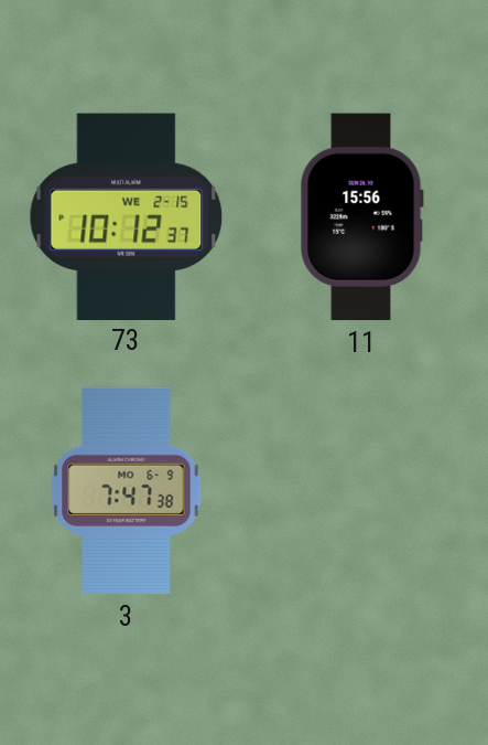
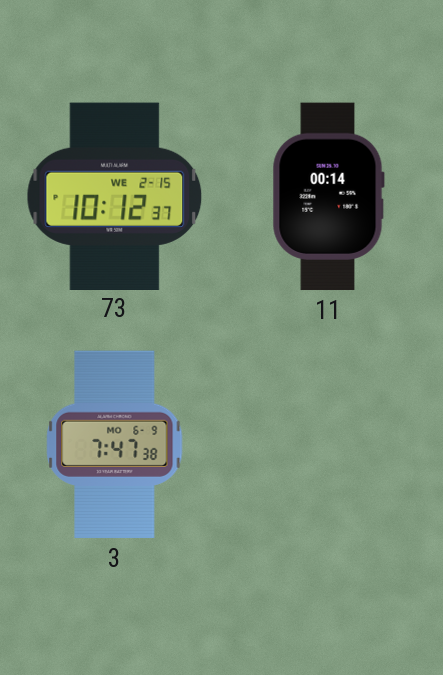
11: 15:56 -> 00:14 (328, 197)
